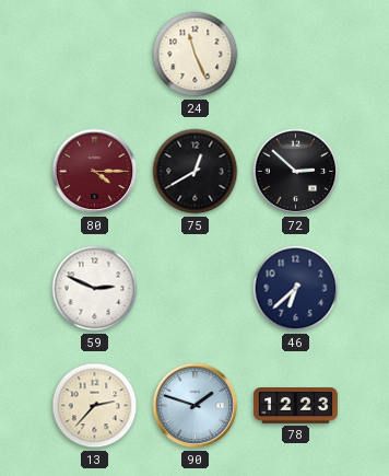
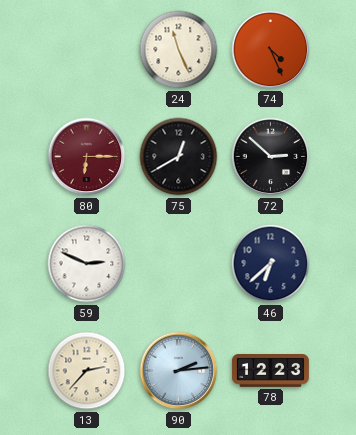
74: none -> 4:26 (271, 50)
80: 4:15 -> 6:15 (87, 157)
90: 1:48 -> 2:14 (179, 371)
